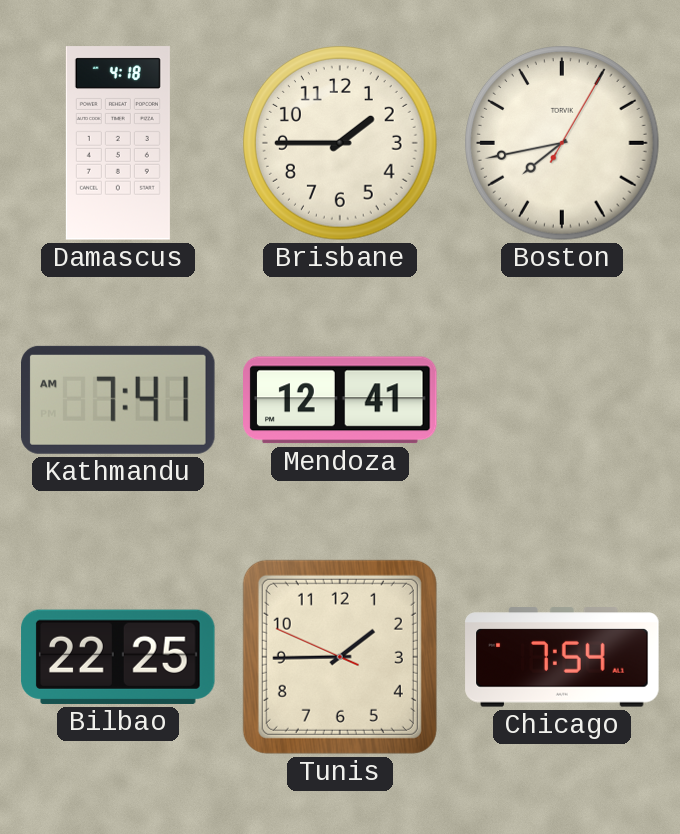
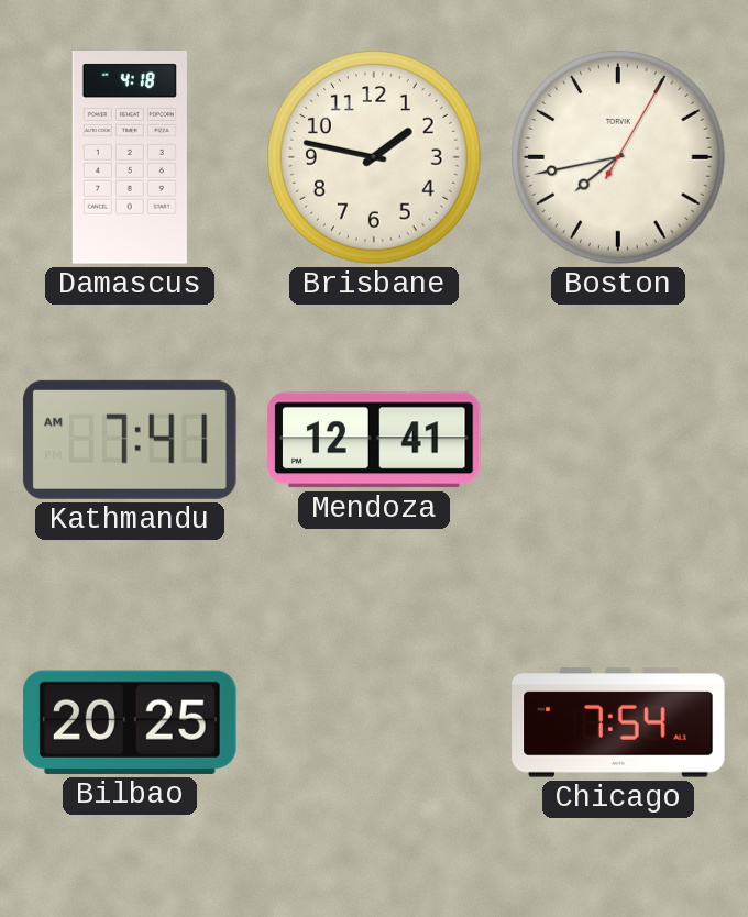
Brisbane: 1:45 -> 1:47 (375, 158)
Bilbao: 22:25 -> 20:25 (130, 722)
Tunis: 1:44 -> none (340, 657)
